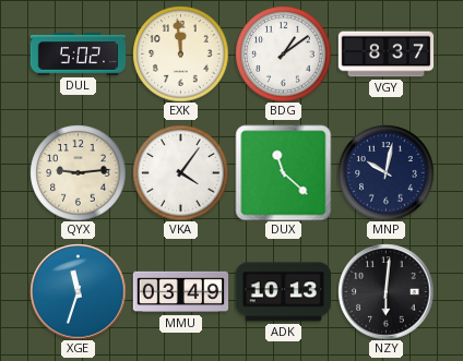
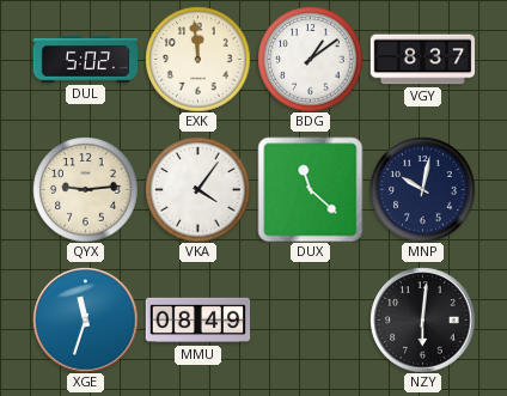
MMU: 03:49 -> 08:49 (197, 321)
ADK: 10:13 -> none (283, 292)
